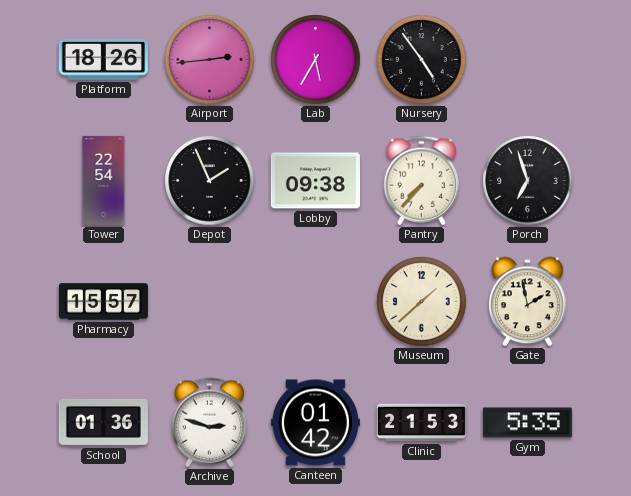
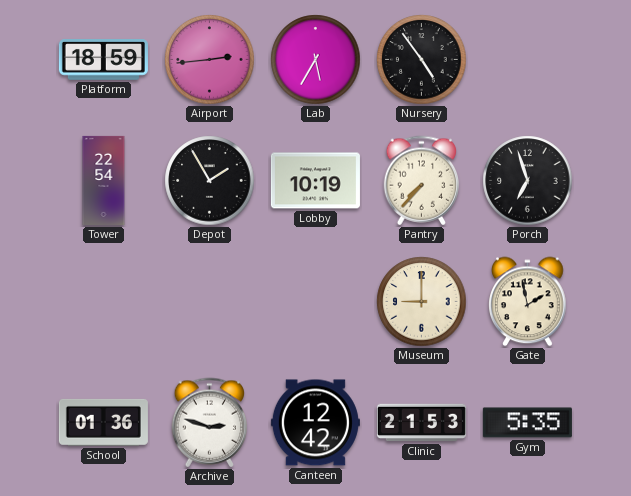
Platform: 18:26 -> 18:59 (103, 60)
Depot: 1:56 -> 1:55 (210, 181)
Lobby: 09:38 -> 10:19 (315, 181)
Pharmacy: 15:57 -> none (103, 302)
Museum: 1:38 -> 9:00 (422, 302)
Canteen: 01:42 -> 12:42 (315, 423)
